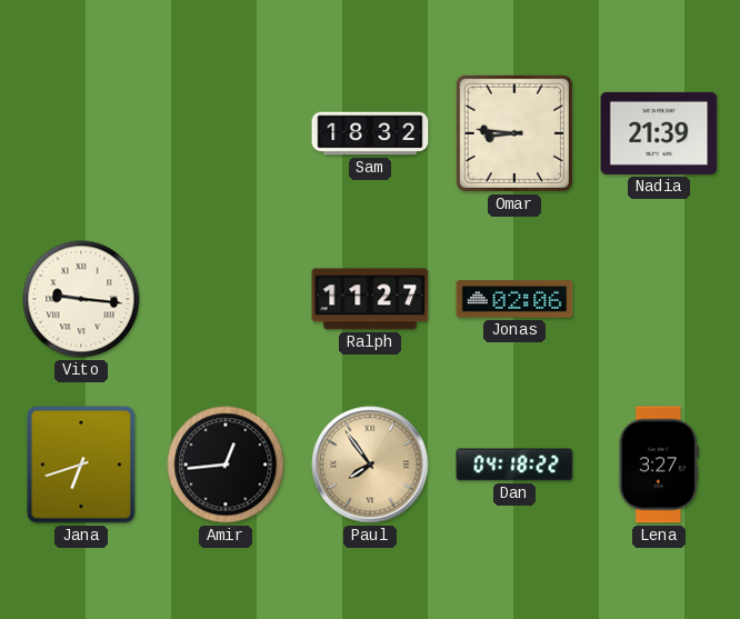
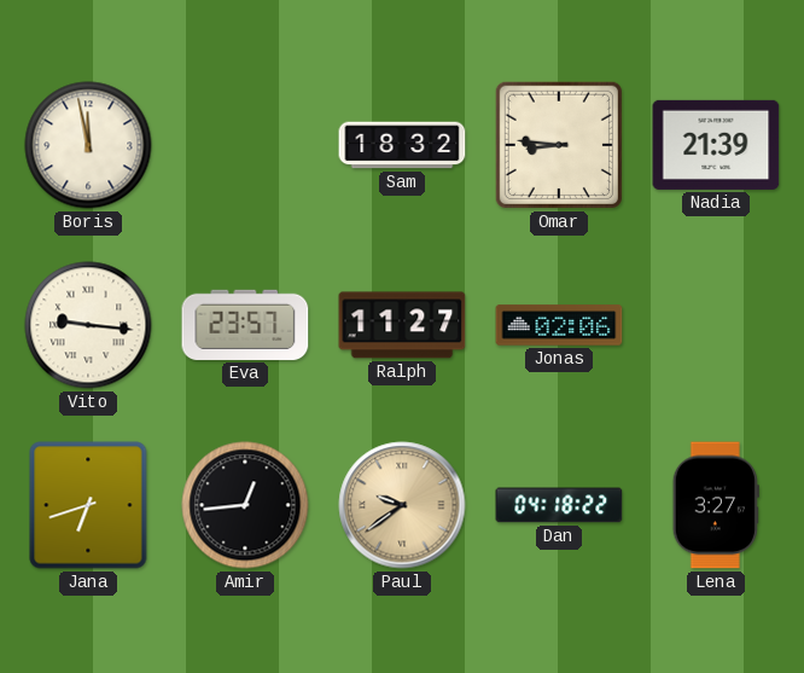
Boris: none -> 11:58 (88, 145)
Eva: none -> 23:57 (245, 325)
Paul: 7:54 -> 9:39 (402, 505)
